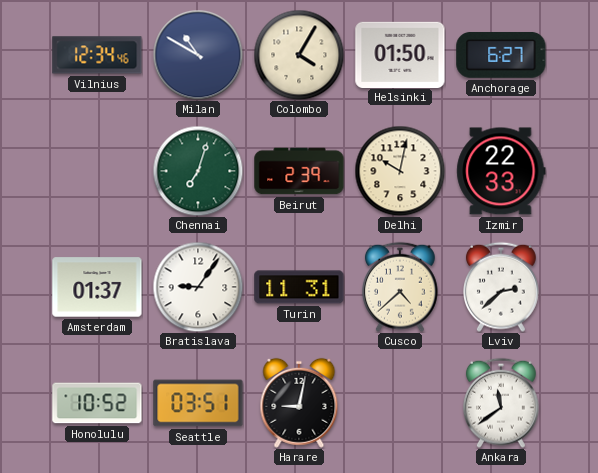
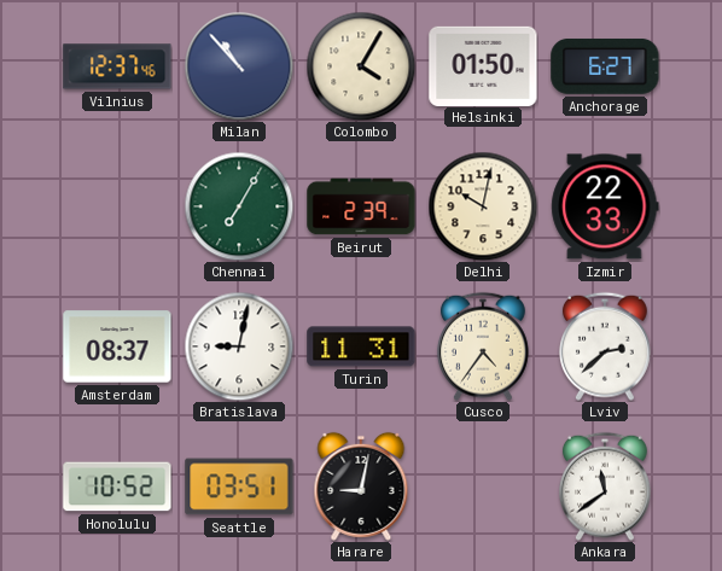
Vilnius: 12:34 -> 12:37 (117, 66)
Milan: 10:50 -> 10:53 (239, 66)
Chennai: 7:03 -> 7:05 (239, 206)
Amsterdam: 01:37 -> 08:37 (117, 346)
Bratislava: 9:06 -> 9:02 (239, 346)
Cusco: 4:38 -> 4:36 (484, 346)
